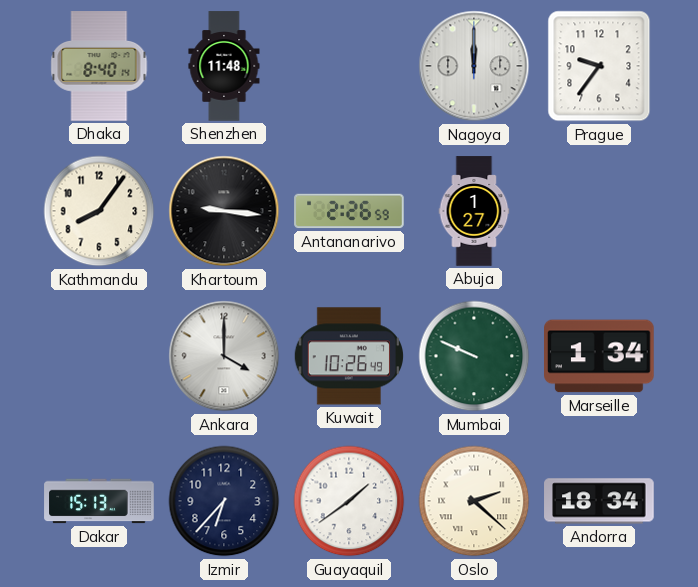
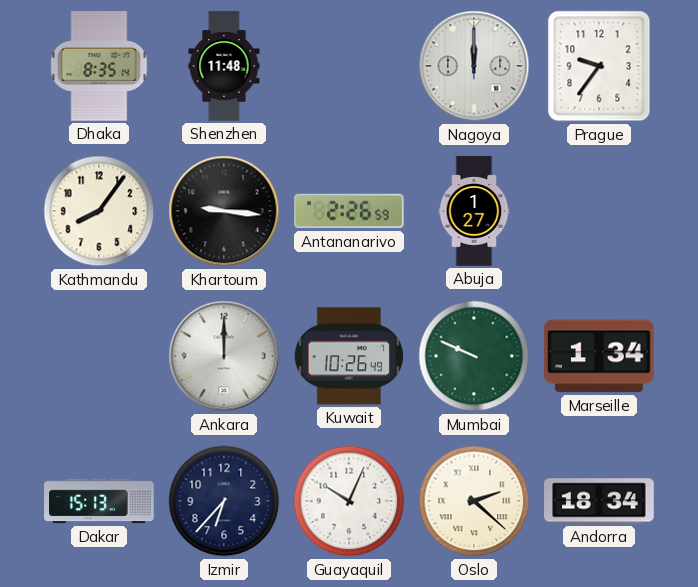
Dhaka: 8:40 -> 8:35 (99, 66)
Ankara: 4:00 -> 12:00 (224, 356)
Guayaquil: 1:39 -> 10:04 (349, 501)
